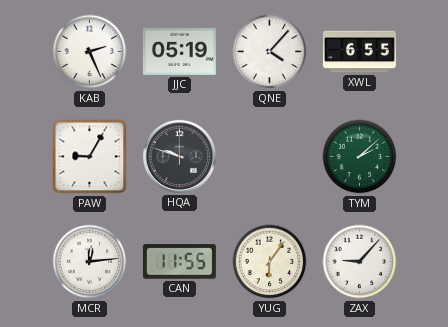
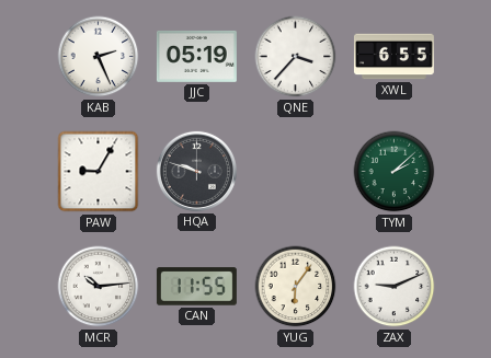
QNE: 4:07 -> 3:37 (296, 57)
MCR: 12:14 -> 10:14 (99, 287)
ZAX: 9:07 -> 9:11 (395, 287)
